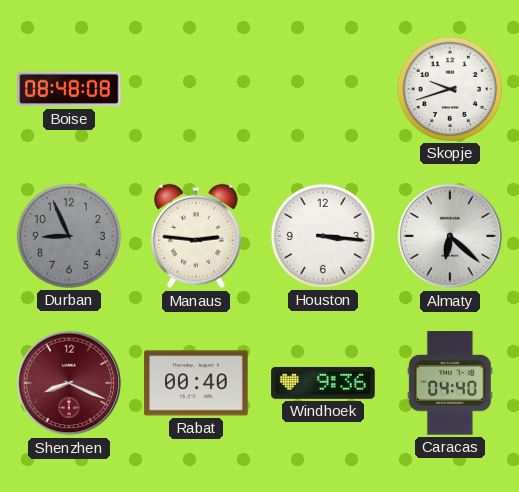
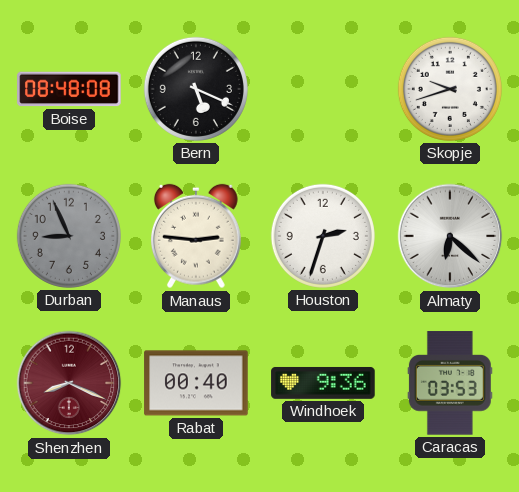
Bern: none -> 5:19 (196, 89)
Houston: 3:16 -> 2:33 (323, 236)
Caracas: 04:40 -> 03:53 (450, 383)
